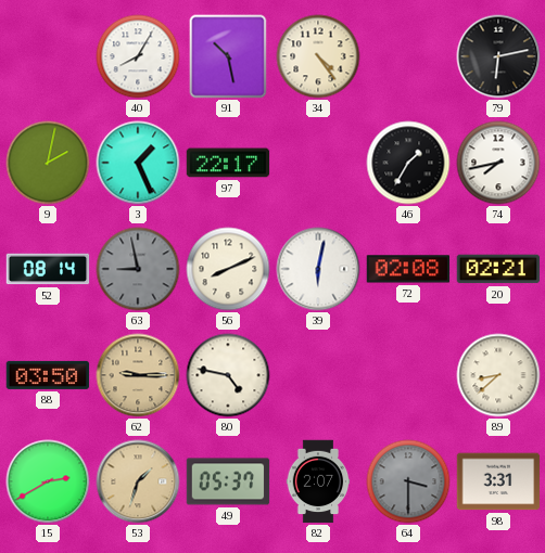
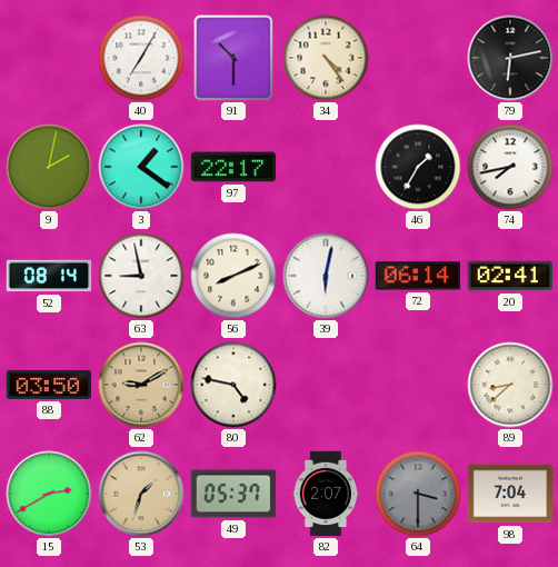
40: 8:05 -> 7:05 (141, 58)
91: 10:28 -> 10:30 (233, 58)
3: 1:26 -> 1:21 (141, 167)
63 dial: grey -> white (141, 276)
72: 02:08 -> 06:14 (418, 276)
20: 02:21 -> 02:41 (510, 276)
62: 9:15 -> 9:10 (141, 385)
98: 3:31 -> 7:04 (510, 494)
